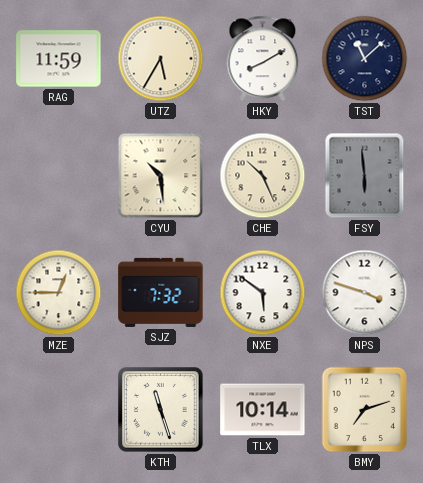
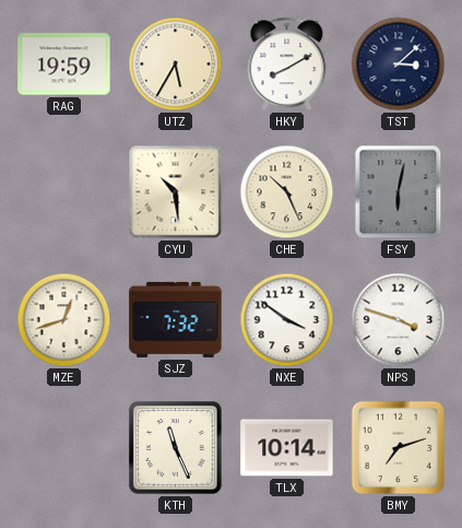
RAG: 11:59 -> 19:59 (64, 64)
TST: 11:08 -> 3:08 (399, 64)
FSY: 5:59 -> 6:02 (399, 192)
MZE: 12:45 -> 12:42 (64, 320)
NXE: 5:51 -> 3:51 (287, 320)
KTH: 11:27 -> 11:26 (176, 448)
